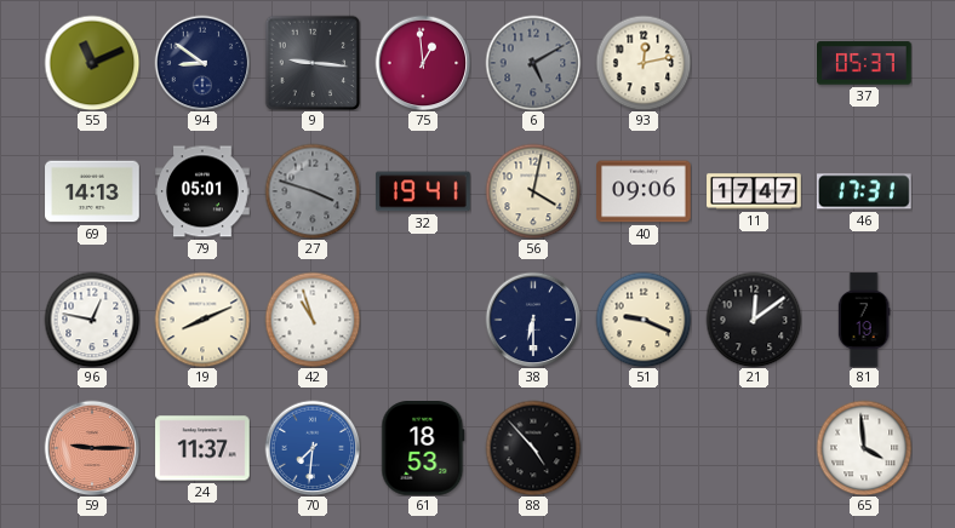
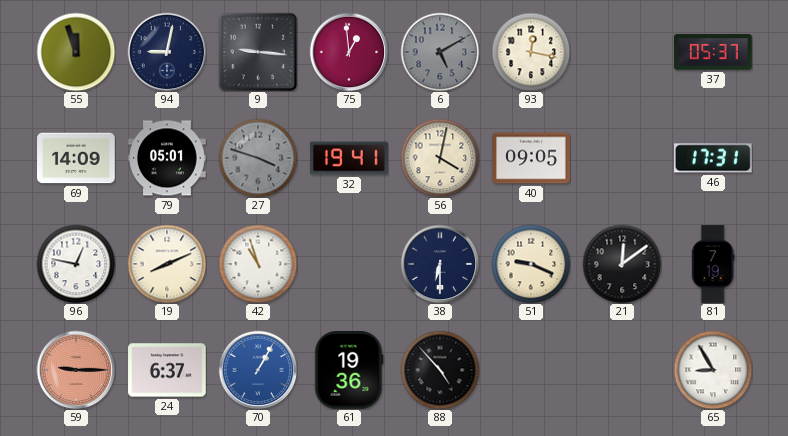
55: 11:11 -> 11:57 (76, 52)
94: 8:51 -> 9:02 (167, 52)
93: 12:13 -> 12:17 (531, 52)
69: 14:13 -> 14:09 (76, 158)
40: 09:06 -> 09:05 (531, 158)
11: 17:47 -> none (754, 191)
24: 11:37 -> 6:37 (167, 370)
70: 7:31 -> 1:05 (258, 370)
61: 18:53 -> 19:36 (349, 371)
65: 3:59 -> 8:55 (713, 370)
